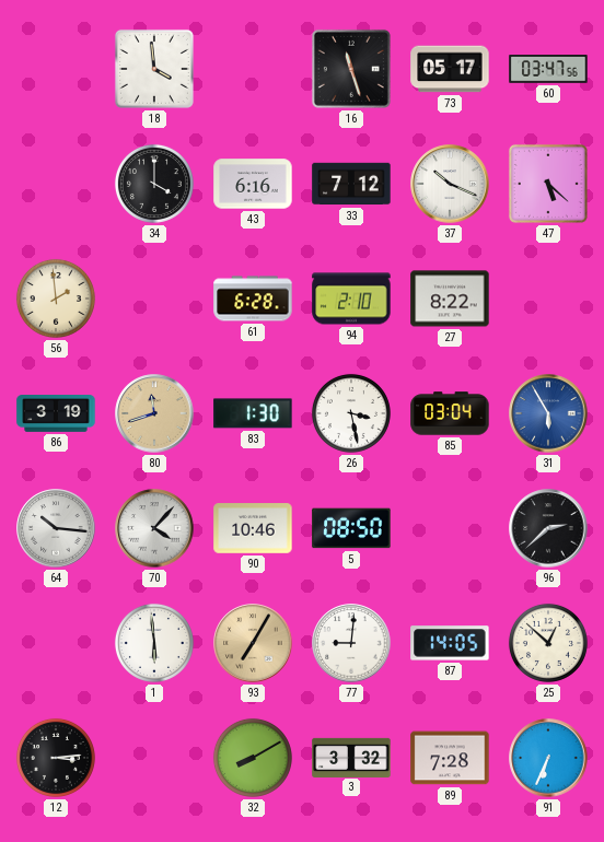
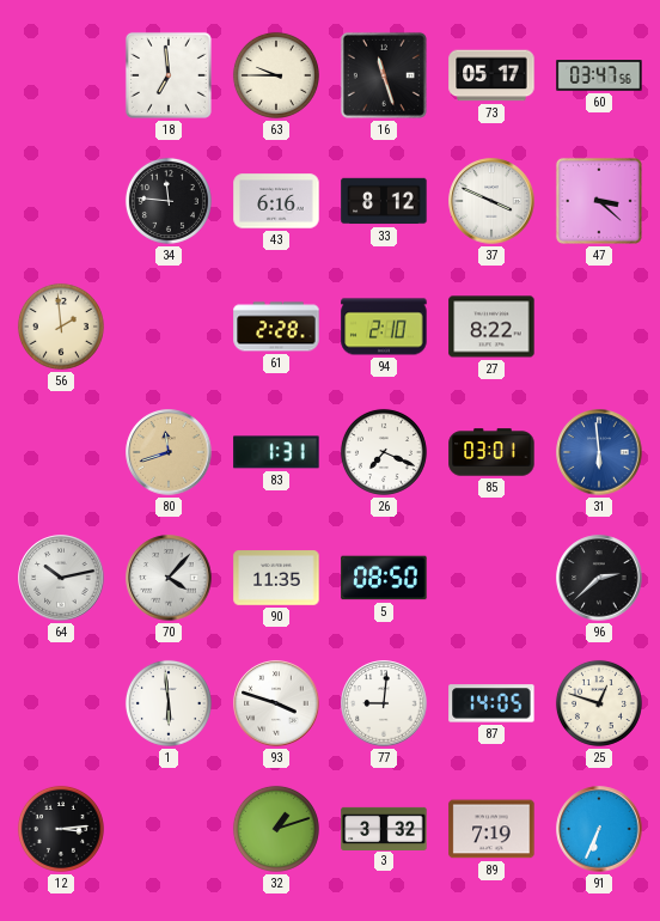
18: 3:59 -> 6:59 (169, 75)
63: none -> 9:45 (276, 75)
34: 4:00 -> 11:46 (169, 201)
33: 7:12 -> 8:12 (384, 201)
37: 10:19 -> 3:49 (491, 201)
47: 5:22 -> 3:22 (599, 201)
61: 6:28 -> 2:28 (276, 327)
86: 3:19 -> none (56, 414)
83: 1:30 -> 1:31 (276, 452)
26: 3:28 -> 7:19 (384, 452)
85: 03:04 -> 03:01 (491, 452)
31: 5:55 -> 5:59 (599, 452)
64: 10:16 -> 10:13 (61, 578)
90: 10:46 -> 11:35 (276, 578)
93: 7:05 -> 3:48 (276, 703)
93 dial: champagne -> white (276, 703)
25: 12:52 -> 12:48 (599, 703)
32: 8:10 -> 1:12 (276, 829)
89: 7:28 -> 7:19 (491, 829)
